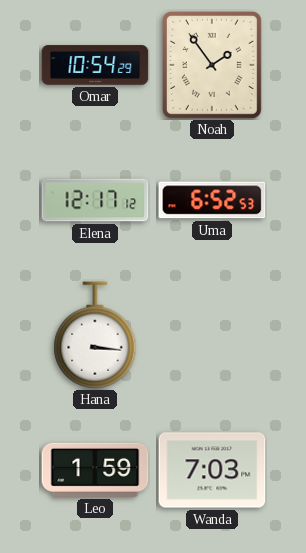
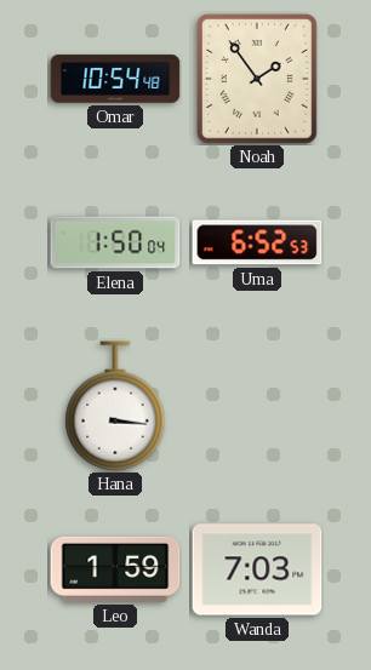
Omar: 10:54:29 -> 10:54:48 (115, 79)
Elena: 12:17 -> 1:50 (115, 242)
